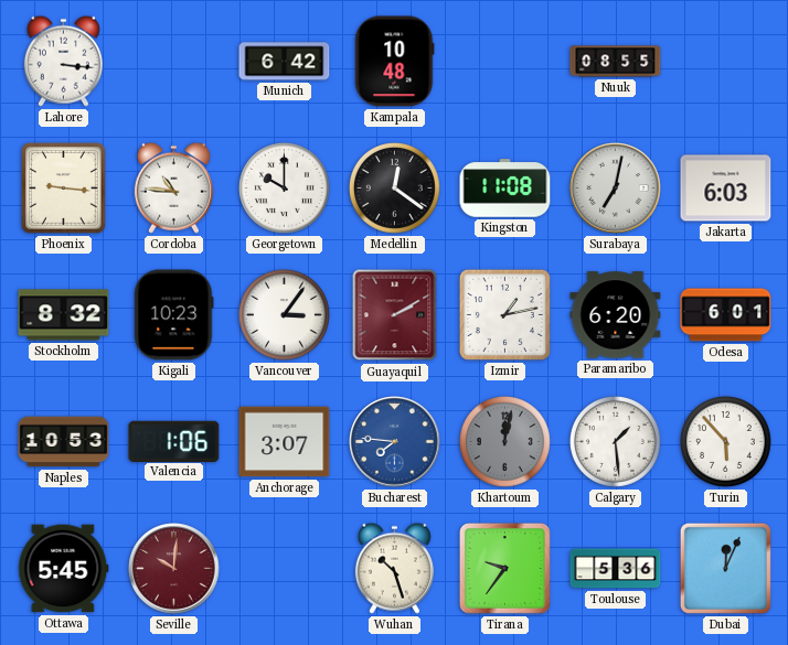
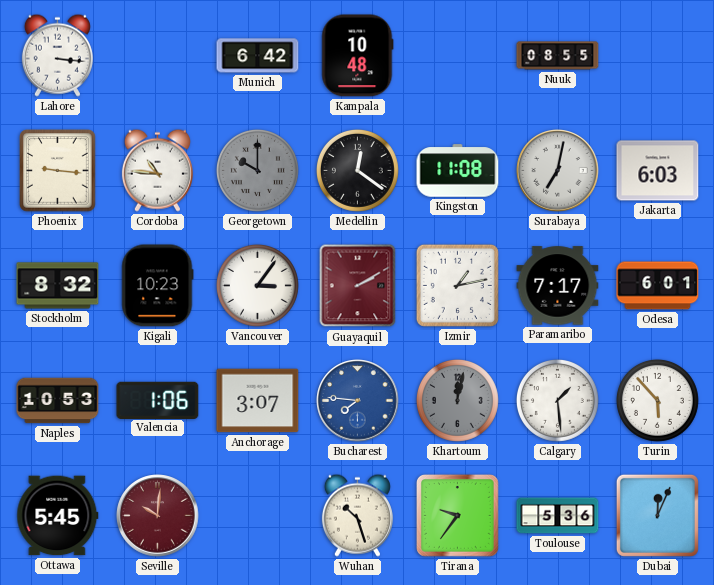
Georgetown dial: white -> grey (257, 170)
Paramaribo: 6:20 -> 7:17 (558, 286)
